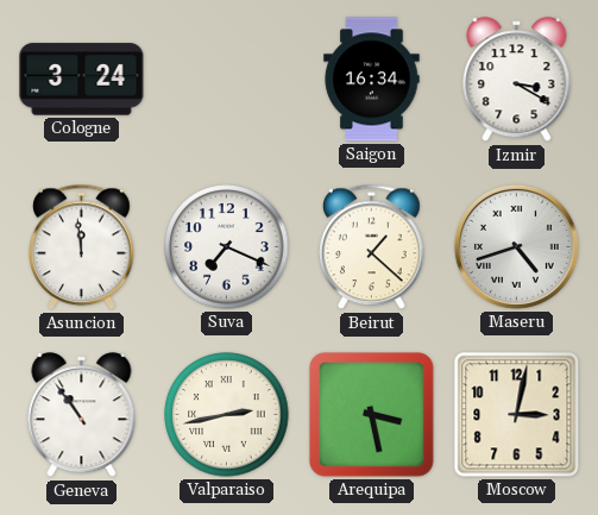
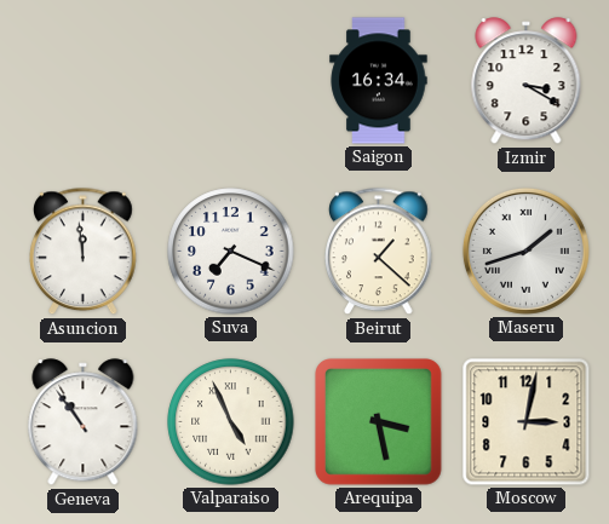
Cologne: 3:24 -> none (82, 80)
Maseru: 4:42 -> 1:42 (525, 251)
Valparaiso: 2:43 -> 4:56 (231, 422)
